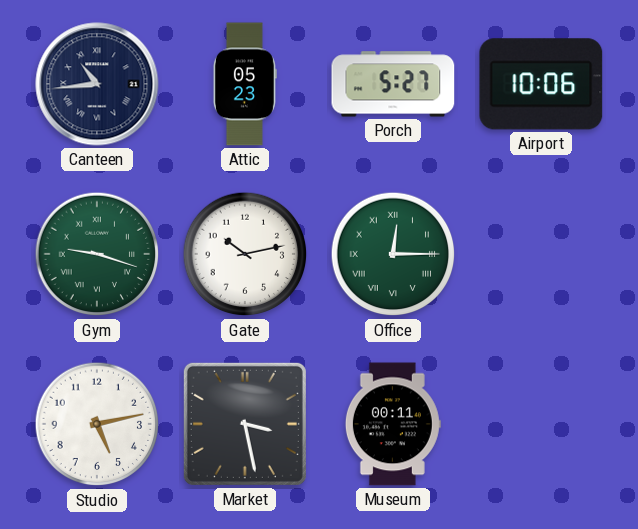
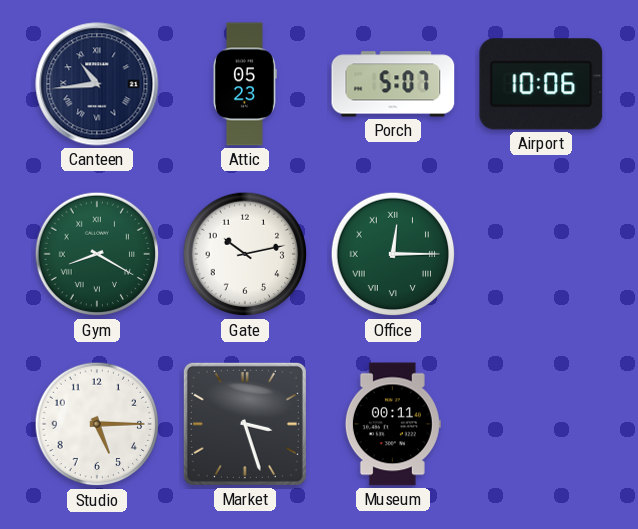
Porch: 5:27 -> 5:07 (393, 84)
Gym: 9:18 -> 8:20 (97, 254)
Studio: 5:13 -> 5:15 (97, 424)
Market: 3:28 -> 3:27 (245, 424)
